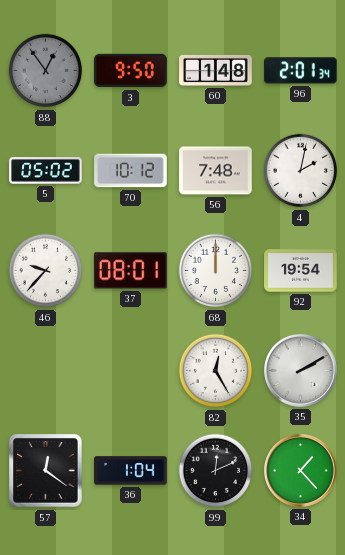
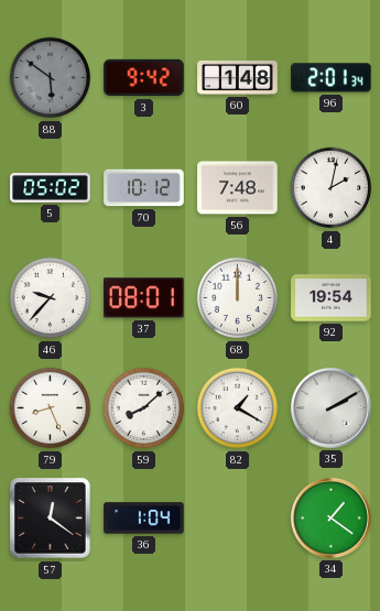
88: 12:54 -> 5:51 (51, 78)
3: 9:50 -> 9:42 (144, 78)
79: none -> 8:26 (51, 408)
59: none -> 8:08 (144, 408)
82: 12:25 -> 1:20 (238, 408)
99: 12:11 -> none (216, 471)
34: 1:23 -> 1:21 (330, 517)
